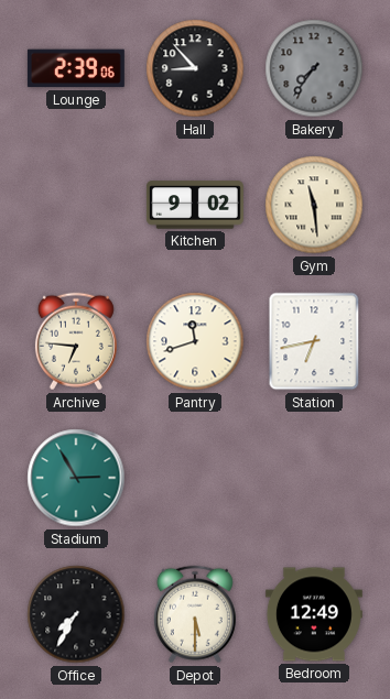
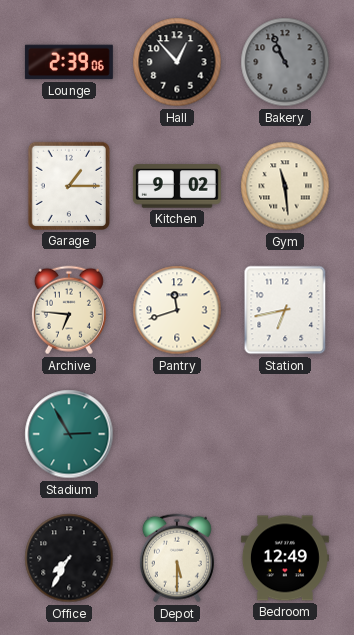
Hall: 8:53 -> 12:53 (177, 62)
Bakery: 7:36 -> 10:56 (285, 62)
Garage: none -> 1:15 (69, 186)
